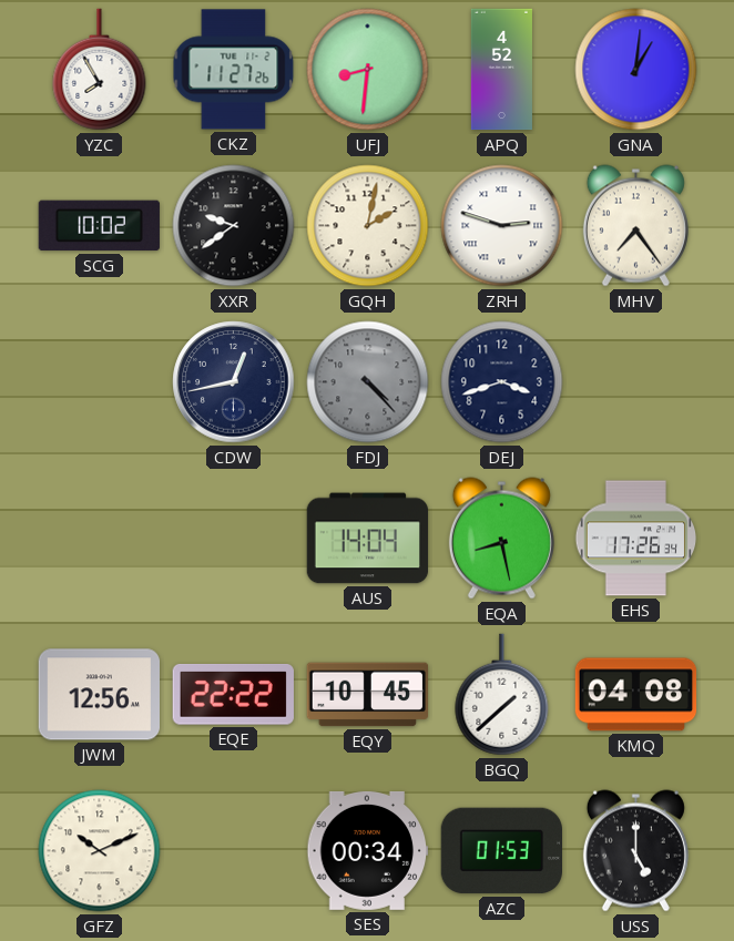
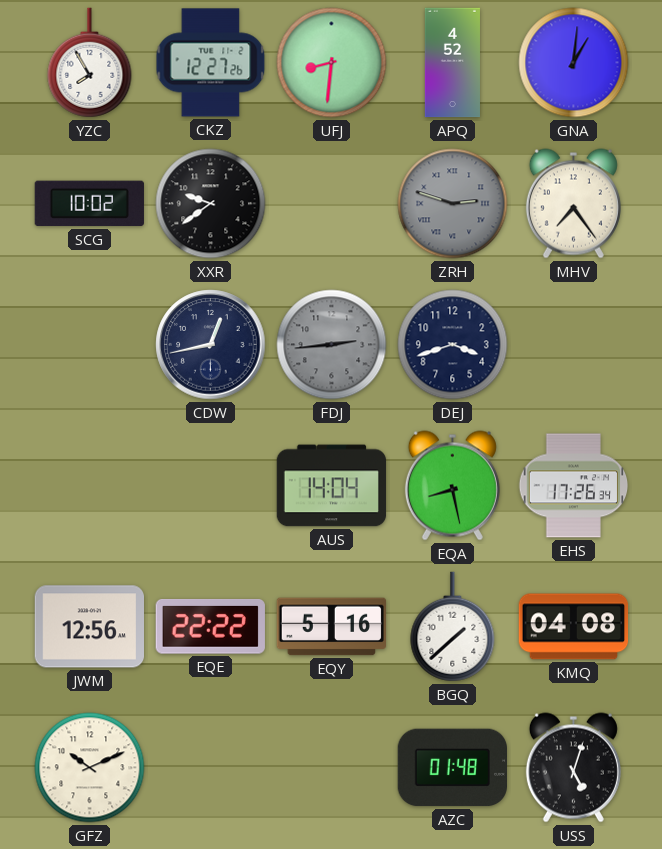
CKZ: 11:27 -> 12:27 (211, 63)
GQH: 2:02 -> none (368, 226)
ZRH dial: white -> grey (453, 204)
FDJ: 4:23 -> 2:44 (332, 345)
EQY: 10:45 -> 5:16 (332, 627)
SES: 00:34 -> none (368, 850)
AZC: 01:53 -> 01:48 (452, 768)
USS: 5:00 -> 5:03 (573, 768)
